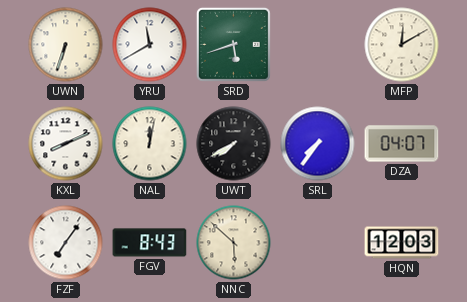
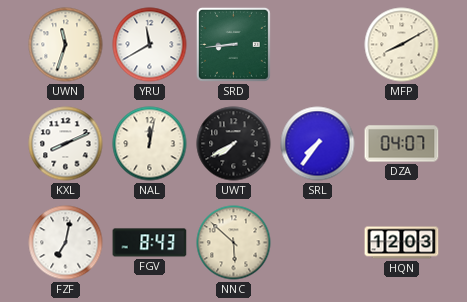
UWN: 6:33 -> 11:33 (66, 45)
SRD: 5:42 -> 8:44 (233, 44)
MFP: 12:10 -> 8:10 (402, 45)
FZF: 7:06 -> 7:02 (66, 243)
